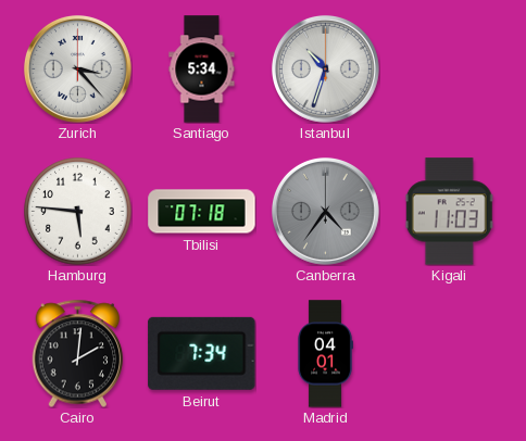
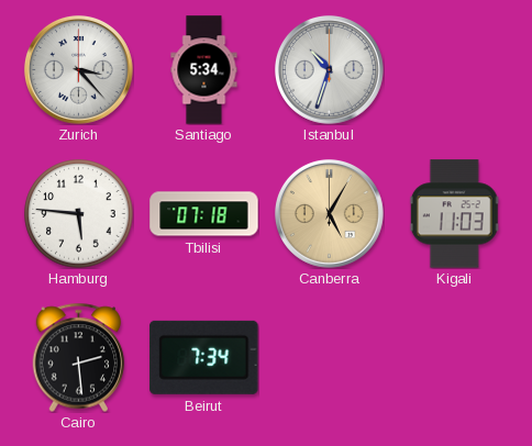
Canberra: 4:36 -> 5:05 (329, 213)
Canberra dial: grey -> champagne (329, 213)
Cairo: 2:01 -> 2:29 (79, 357)
Madrid: 04:01 -> none (325, 354)
